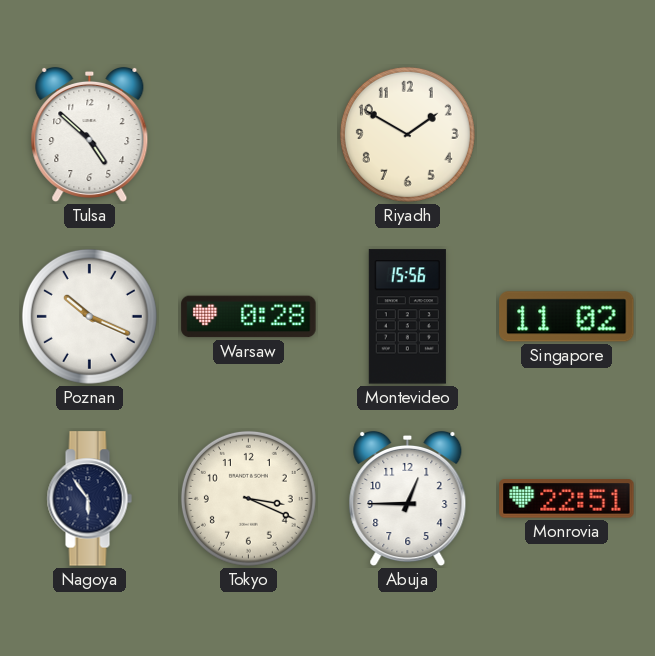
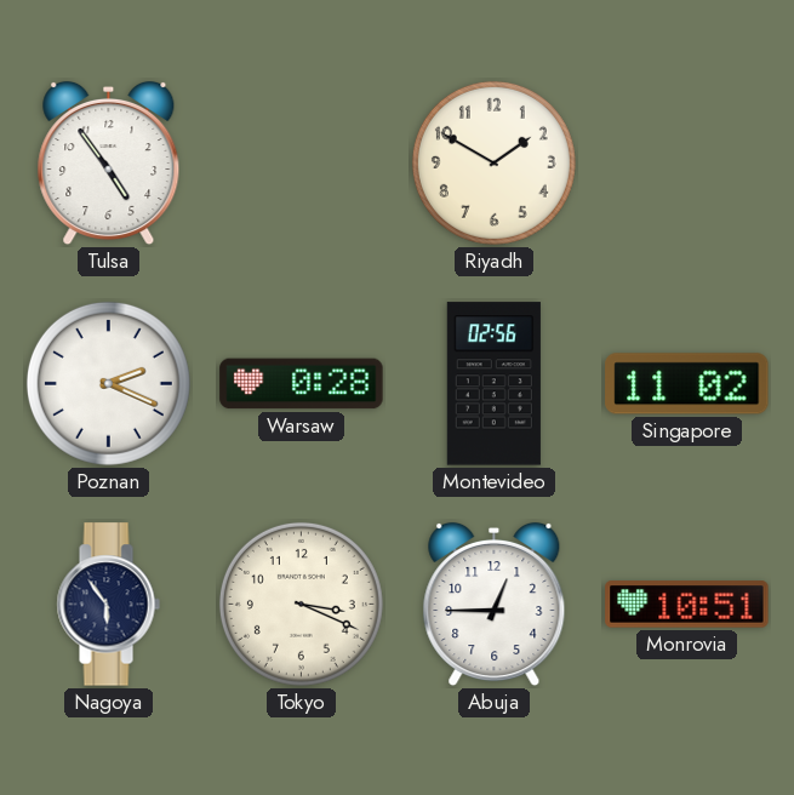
Tulsa: 4:52 -> 4:54 (109, 164)
Poznan: 10:19 -> 2:19 (108, 383)
Montevideo: 15:56 -> 02:56 (493, 384)
Monrovia: 22:51 -> 10:51 (687, 605)
